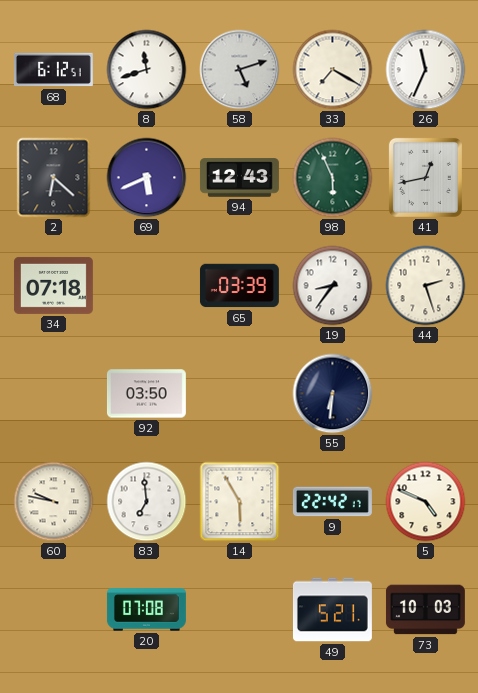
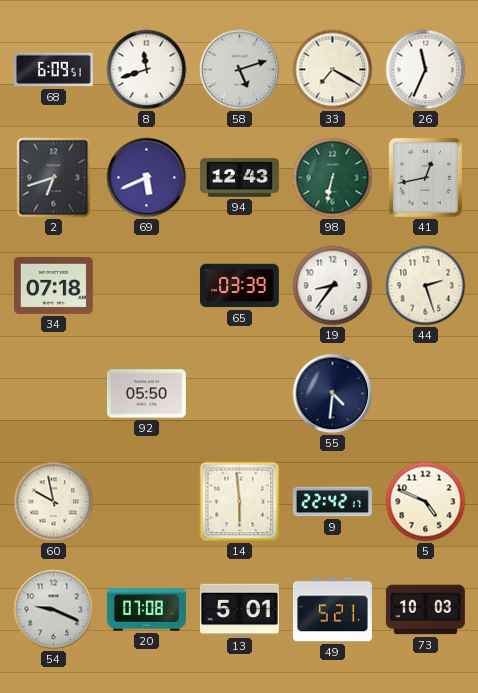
68: 6:12 -> 6:09 (53, 70)
2: 6:22 -> 6:42 (54, 178)
98: 5:56 -> 6:32 (333, 178)
92: 03:50 -> 05:50 (146, 394)
55: 6:31 -> 4:31 (333, 394)
60: 9:47 -> 9:58 (54, 502)
83: 6:59 -> none (147, 502)
14: 5:55 -> 5:59 (240, 502)
54: none -> 9:19 (54, 610)
13: none -> 5:01 (239, 610)
